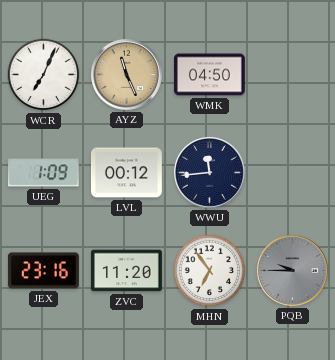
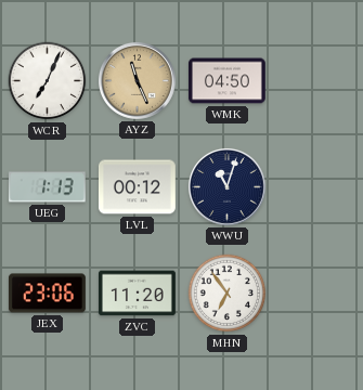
UEG: 1:09 -> 1:13 (47, 187)
WWU: 11:44 -> 11:03 (226, 186)
JEX: 23:16 -> 23:06 (47, 294)
PQB: 9:45 -> none (292, 270)
